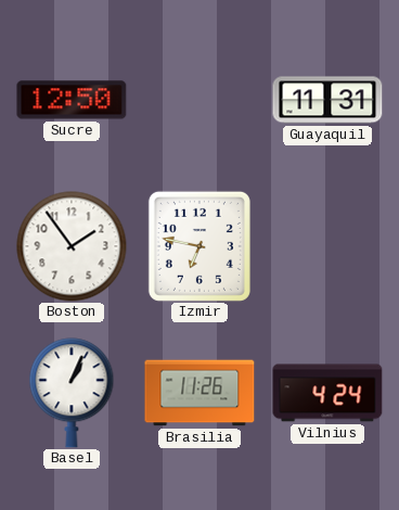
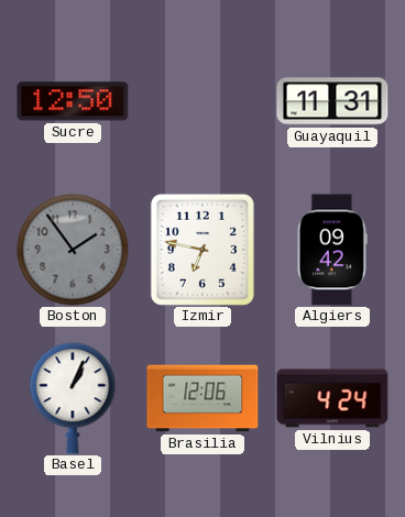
Boston dial: white -> grey (73, 250)
Algiers: none -> 09:42 (332, 250)
Brasilia: 11:26 -> 12:06 (202, 398)
